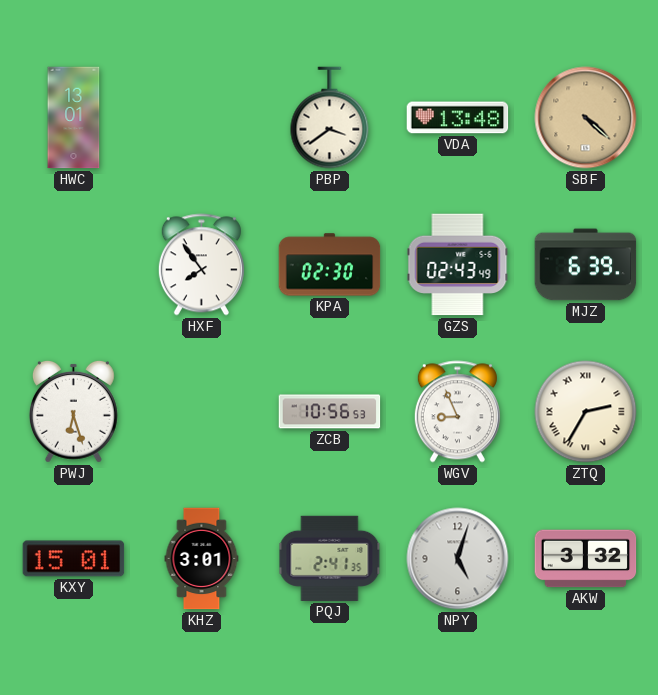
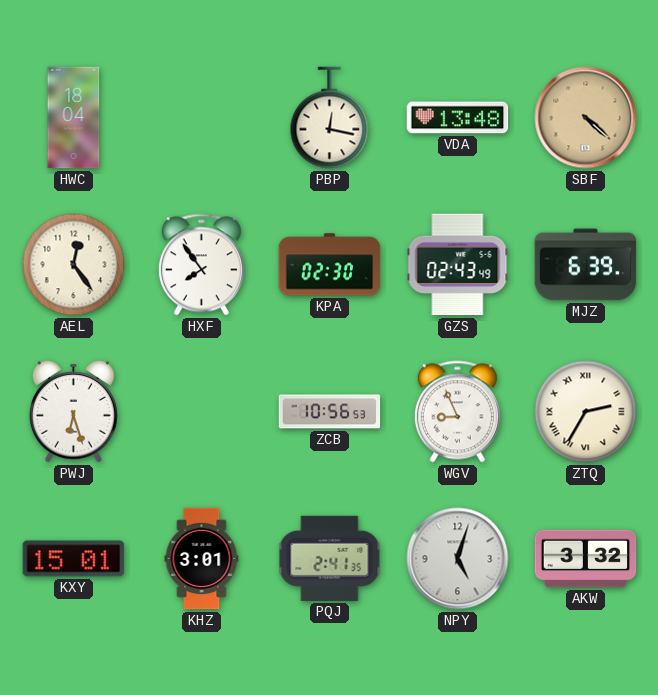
HWC: 13:01 -> 18:04 (74, 118)
PBP: 3:39 -> 12:17 (330, 118)
AEL: none -> 12:24 (74, 265)
